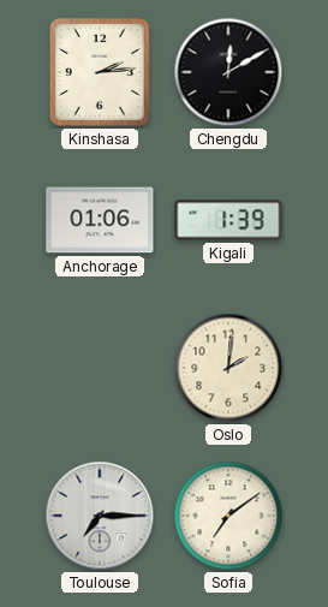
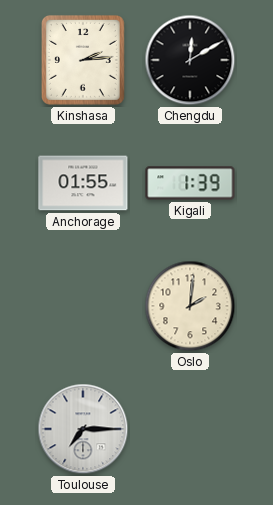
Anchorage: 01:06 -> 01:55 (83, 183)
Sofia: 7:09 -> none (228, 516)
